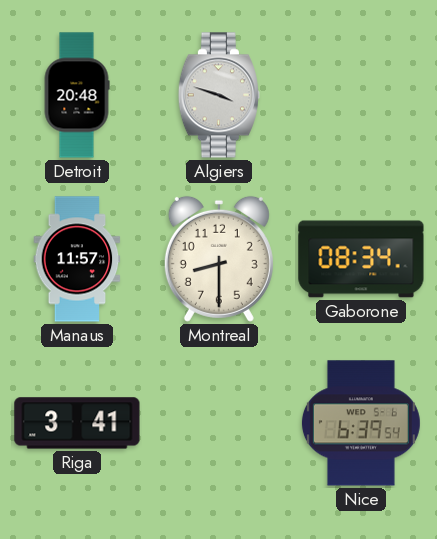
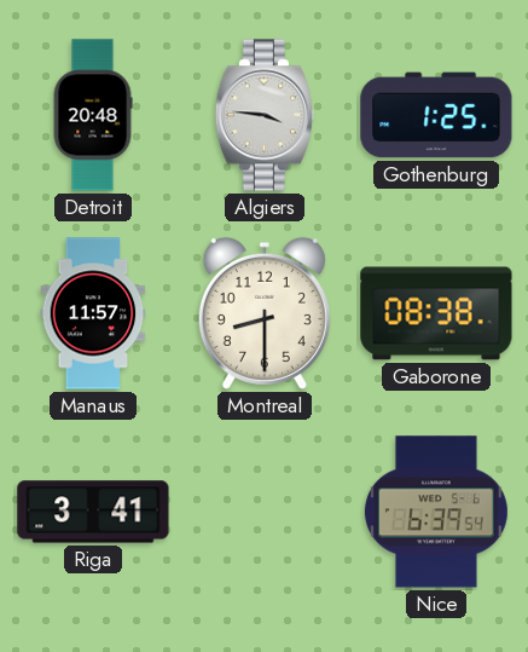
Algiers: 3:48 -> 3:46 (265, 115)
Gothenburg: none -> 1:25 (436, 115)
Gaborone: 08:34 -> 08:38 (436, 313)
